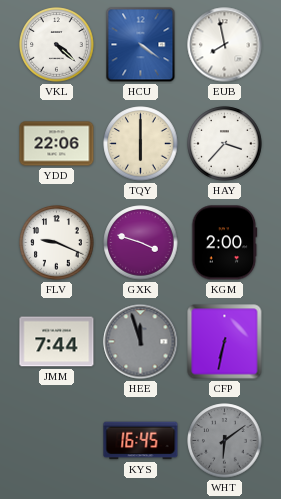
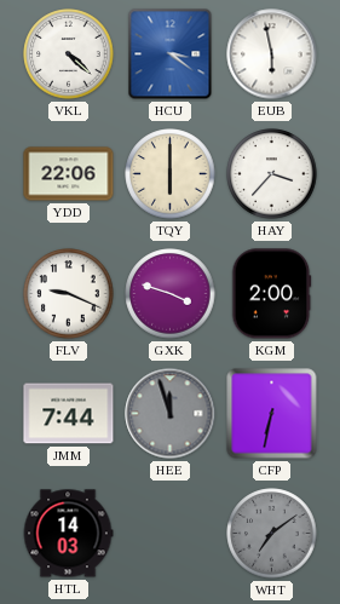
HCU: 4:21 -> 3:21 (171, 54)
EUB: 7:58 -> 5:58 (272, 54)
HTL: none -> 14:03 (68, 534)
KYS: 16:45 -> none (141, 441)
WHT: 6:09 -> 7:09 (272, 534)
